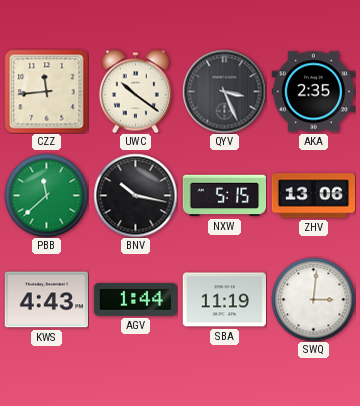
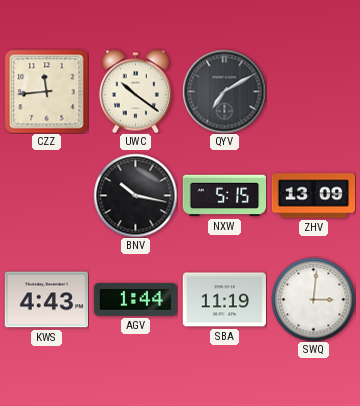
QYV: 3:26 -> 7:10 (224, 91)
AKA: 2:35 -> none (313, 92)
PBB: 11:38 -> none (46, 195)
ZHV: 13:06 -> 13:09 (313, 196)
